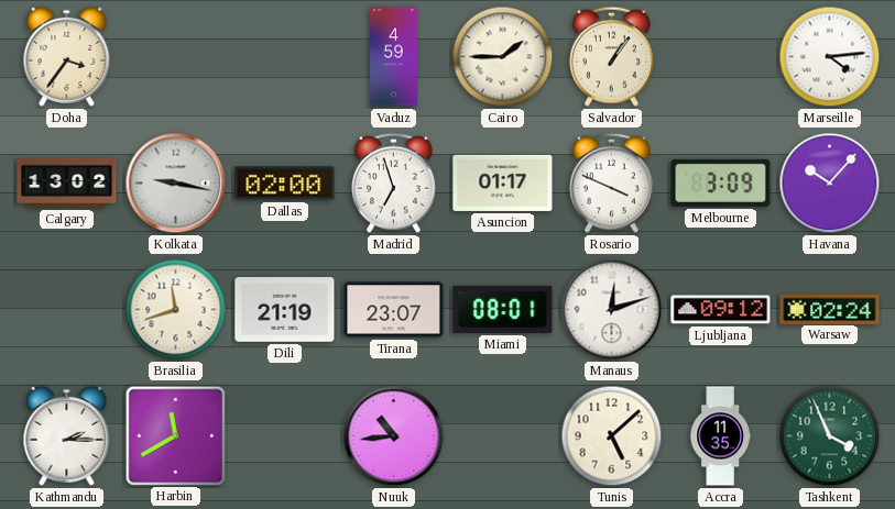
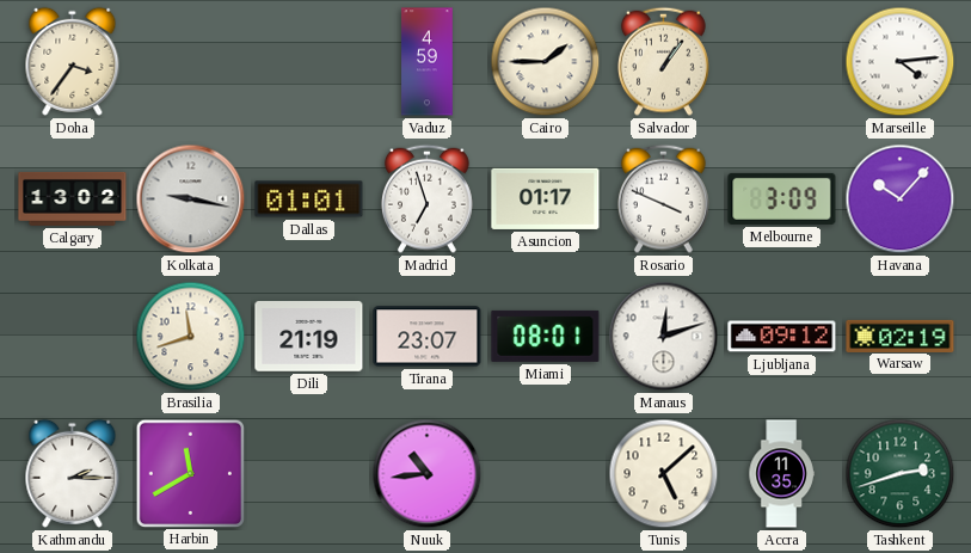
Dallas: 02:00 -> 01:01 (309, 199)
Warsaw: 02:24 -> 02:19 (901, 336)
Tashkent: 3:56 -> 2:42 (901, 474)
